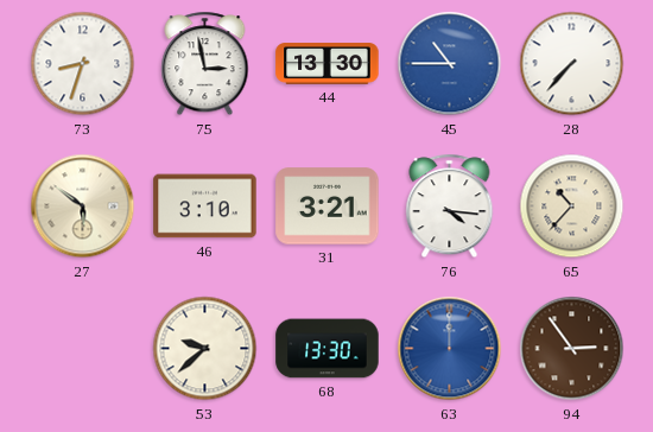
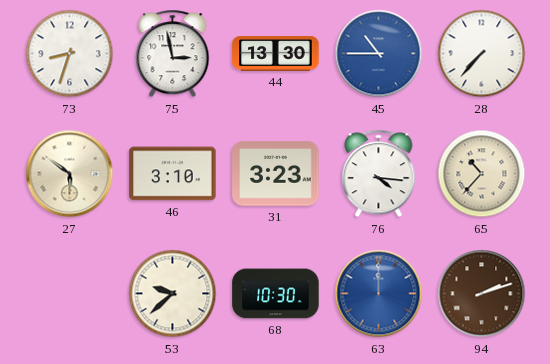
31: 3:21 -> 3:23 (276, 174)
68: 13:30 -> 10:30 (276, 294)
94: 2:54 -> 2:12 (482, 294)
